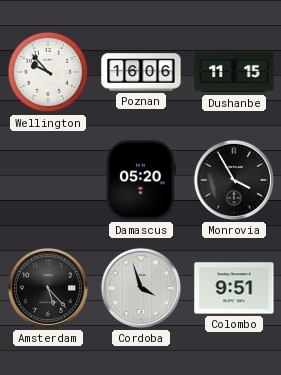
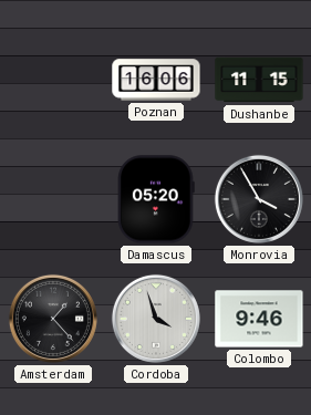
Wellington: 9:53 -> none (48, 72)
Amsterdam: 5:23 -> 1:23 (53, 319)
Colombo: 9:51 -> 9:46 (259, 319)
